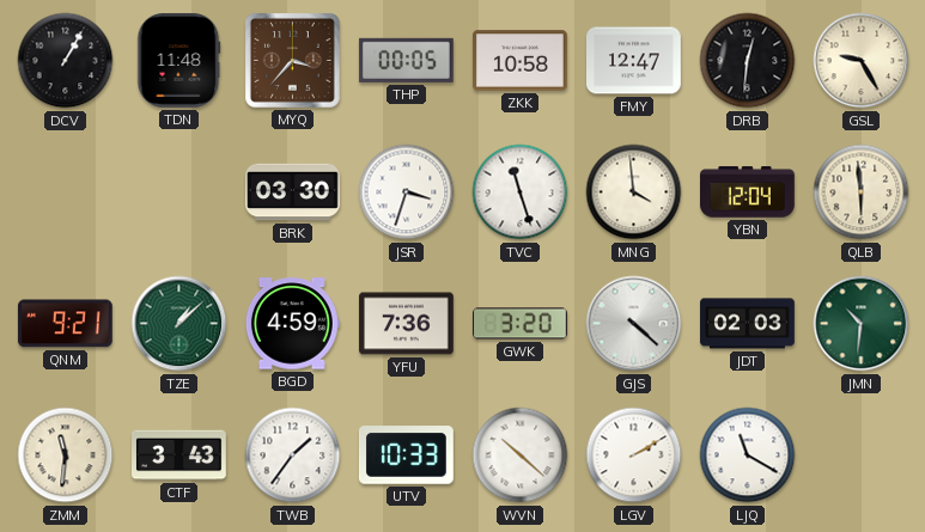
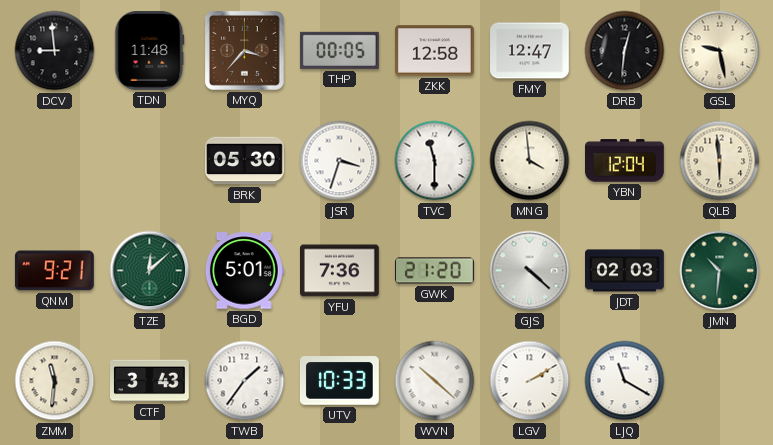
DCV: 1:05 -> 8:59 (55, 51)
ZKK: 10:58 -> 12:58 (435, 51)
GSL: 9:25 -> 9:28 (720, 51)
BRK: 03:30 -> 05:30 (245, 161)
TVC: 11:27 -> 11:30 (435, 161)
TZE: 1:08 -> 12:08 (150, 271)
BGD: 4:59 -> 5:01 (244, 271)
GWK: 3:20 -> 21:20 (435, 271)
